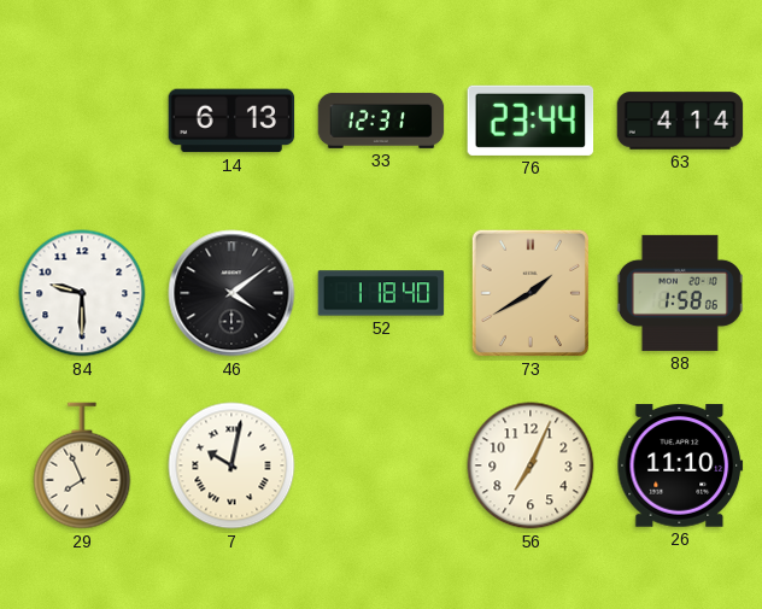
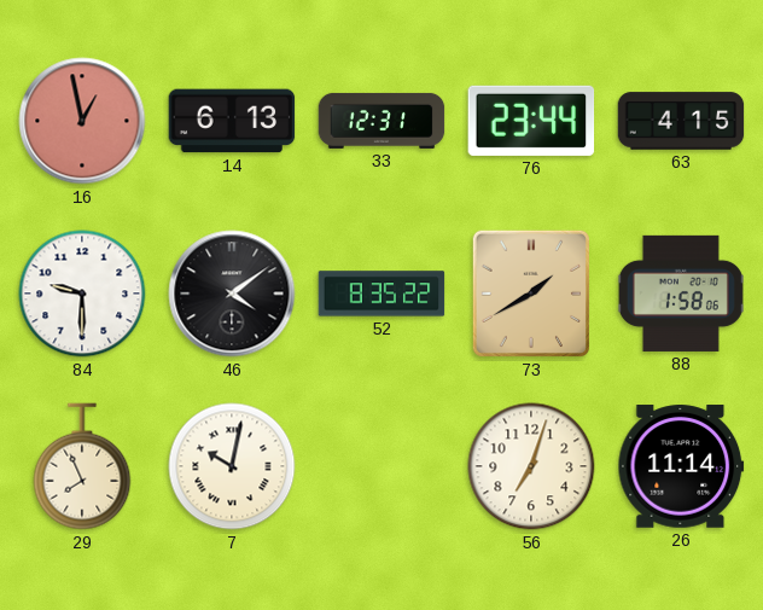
16: none -> 12:58 (82, 121)
63: 4:14 -> 4:15 (681, 121)
52: 1:18 -> 8:35 (381, 294)
56: 7:04 -> 7:03 (531, 466)
26: 11:10 -> 11:14 (681, 466)
